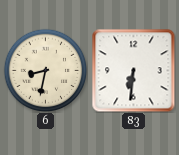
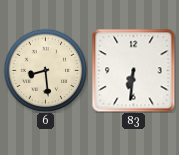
6: 8:32 -> 8:29 (45, 70)
